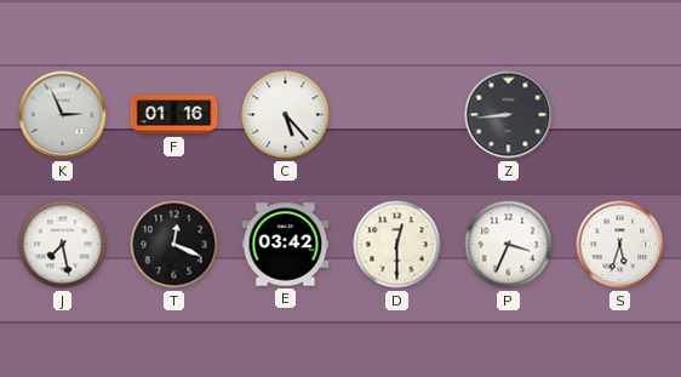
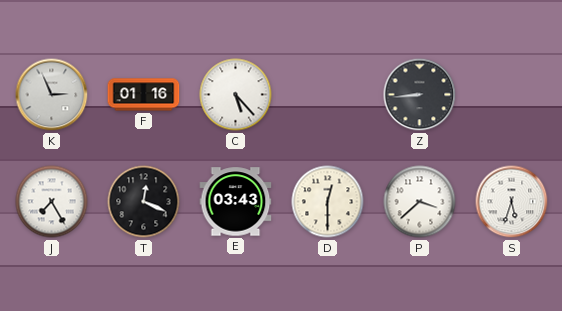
J: 7:28 -> 7:25 (52, 202)
E: 03:42 -> 03:43 (236, 202)
P: 3:34 -> 3:38 (420, 202)
